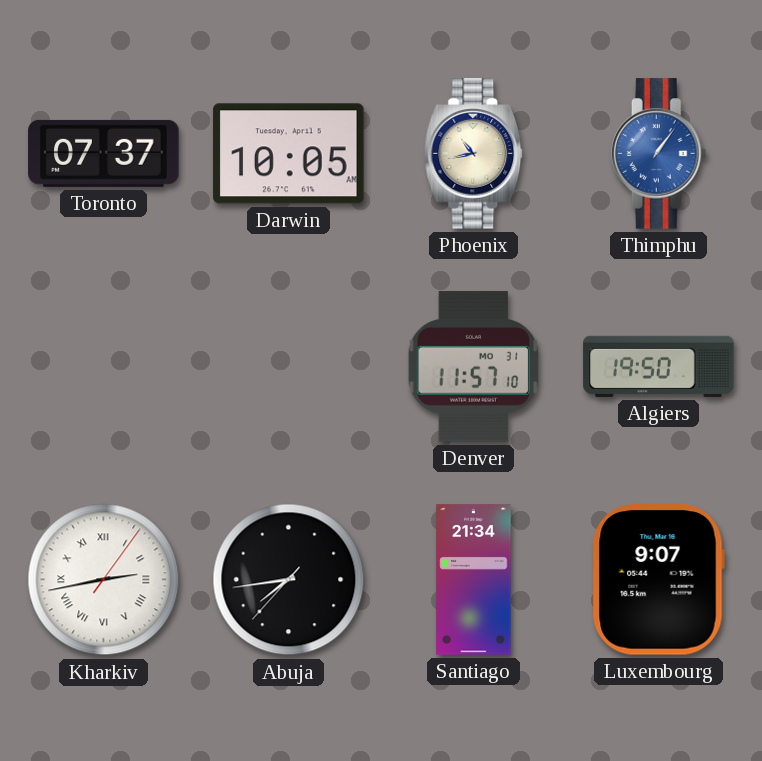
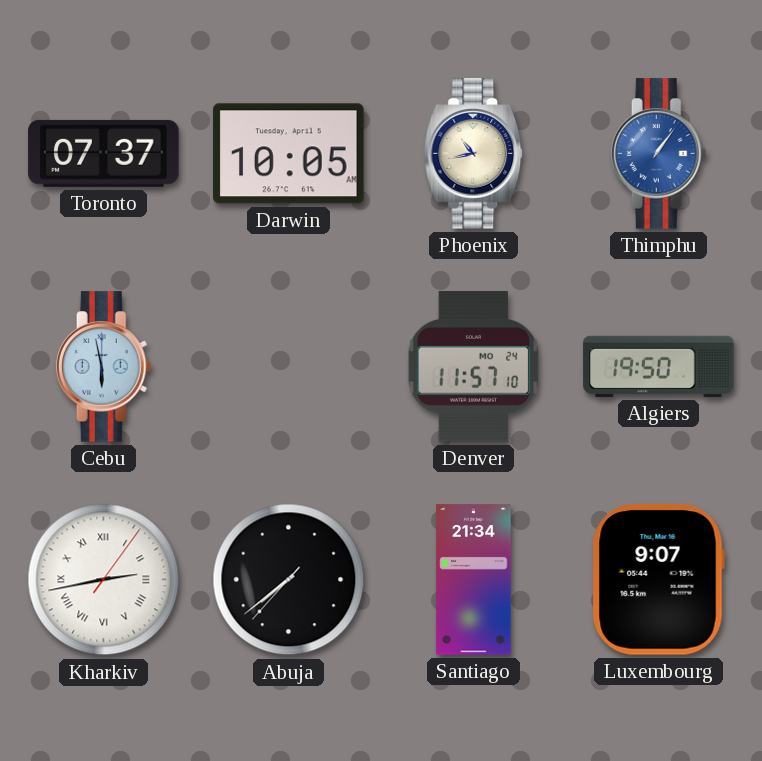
Cebu: none -> 5:58 (104, 367)
Denver date: MO 31 -> MO 24 (474, 367)
Abuja: 7:43 -> 7:38 (289, 580)
